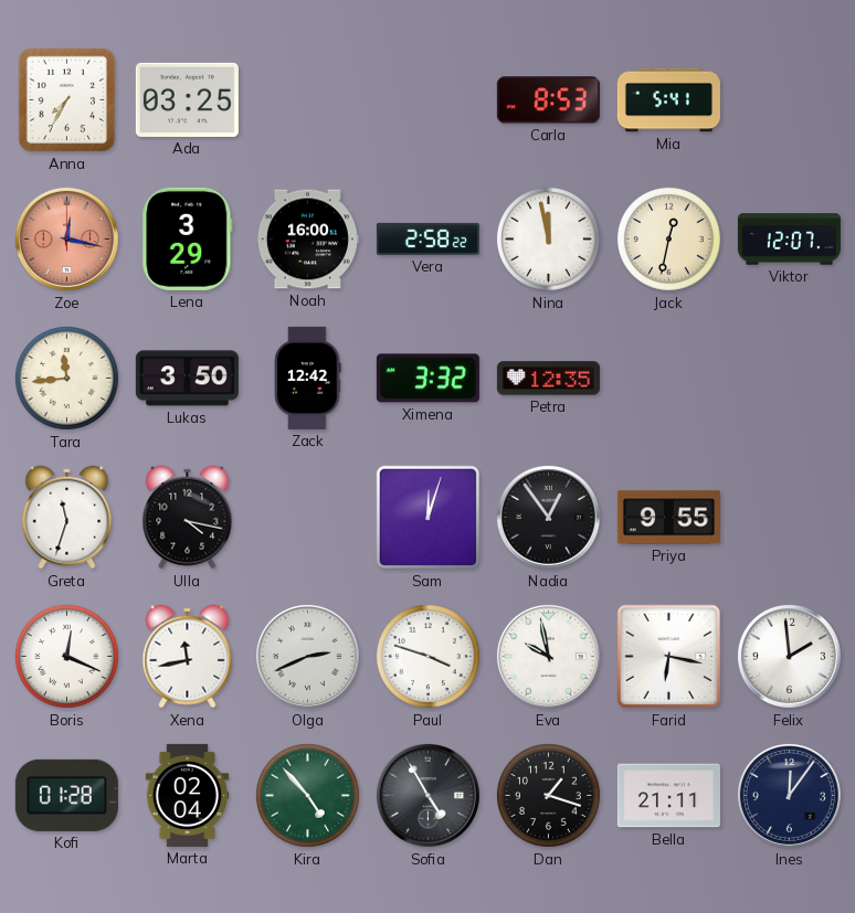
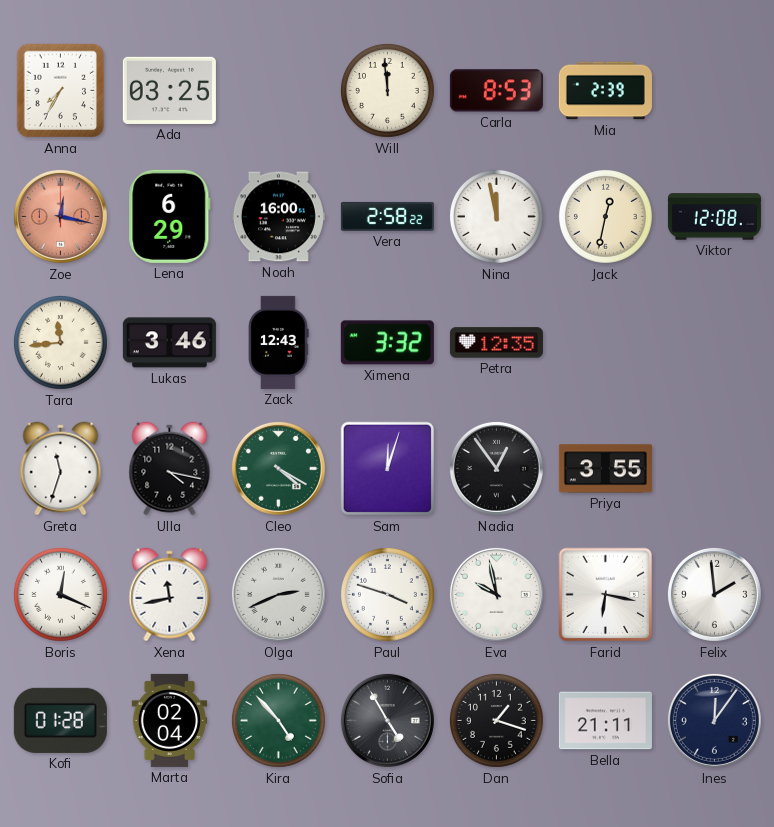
Will: none -> 11:59 (387, 90)
Mia: 5:41 -> 2:39 (605, 91)
Lena: 3:29 -> 6:29 (170, 216)
Viktor: 12:07 -> 12:08 (714, 217)
Lukas: 3:50 -> 3:46 (169, 343)
Zack: 12:42 -> 12:43 (278, 342)
Cleo: none -> 4:20 (278, 468)
Priya: 9:55 -> 3:55 (605, 469)
